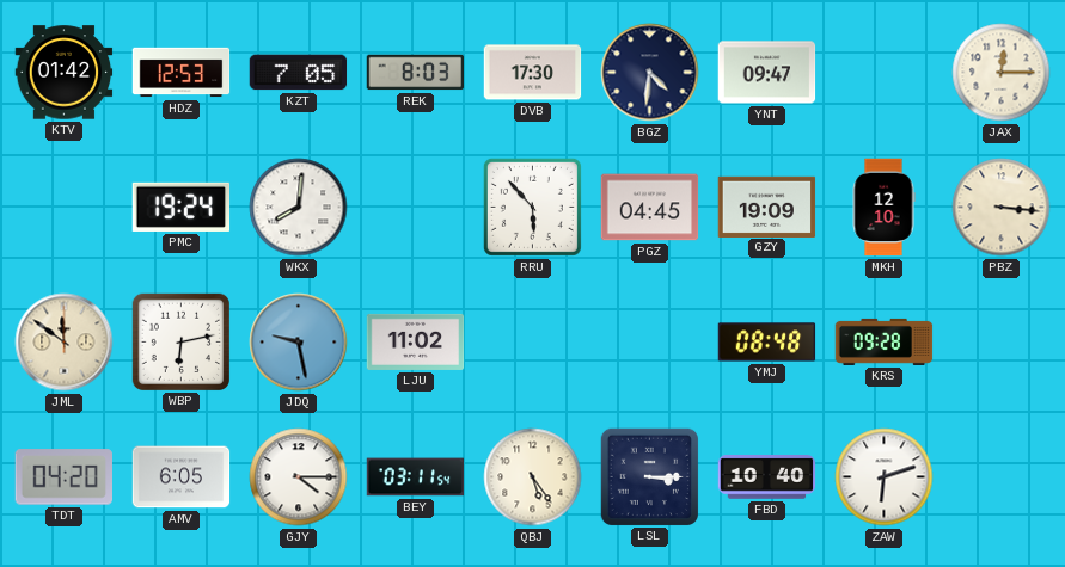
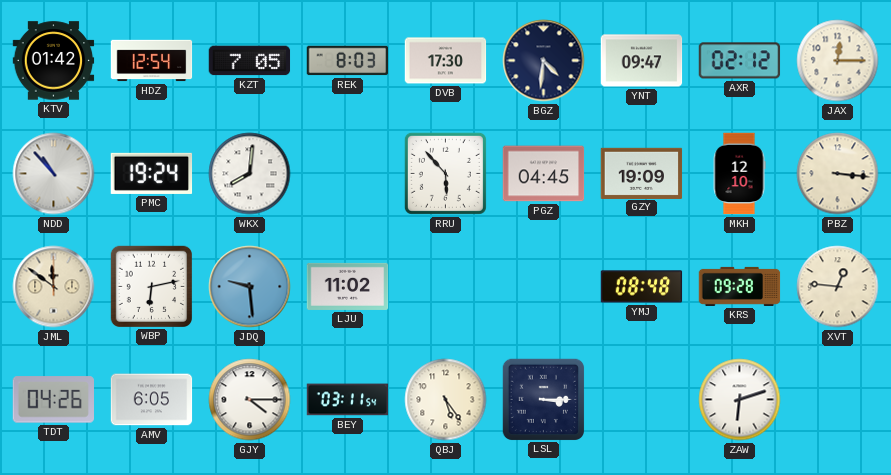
HDZ: 12:53 -> 12:54 (152, 61)
AXR: none -> 02:12 (740, 61)
NDD: none -> 10:53 (54, 174)
JDQ: 9:28 -> 9:29 (250, 287)
XVT: none -> 12:46 (838, 287)
TDT: 04:20 -> 04:26 (53, 400)
FBD: 10:40 -> none (767, 477)
